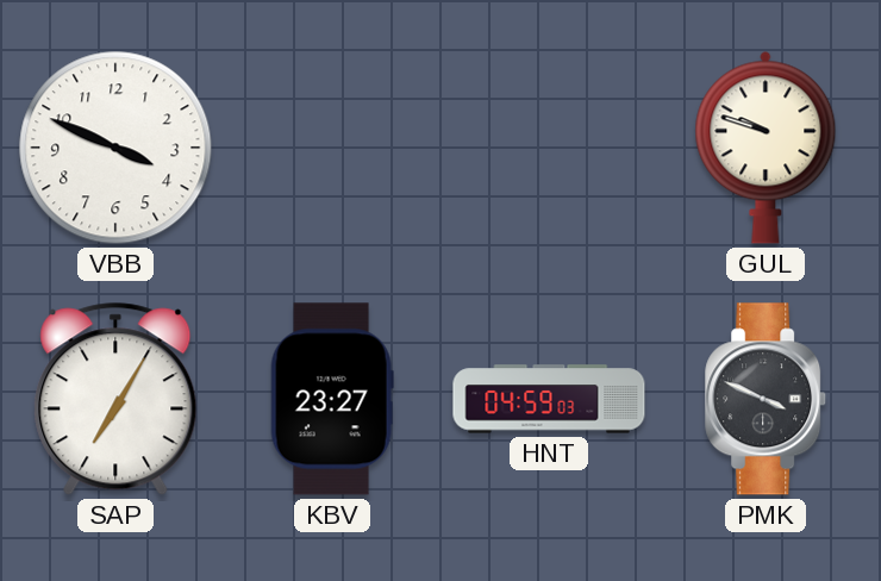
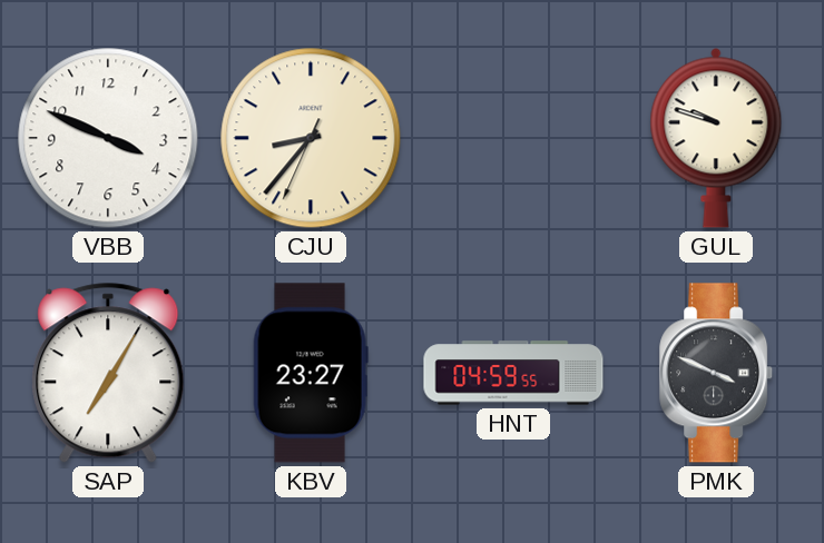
CJU: none -> 8:36 (311, 138)
HNT: 04:59:03 -> 04:59:55 (513, 373)
